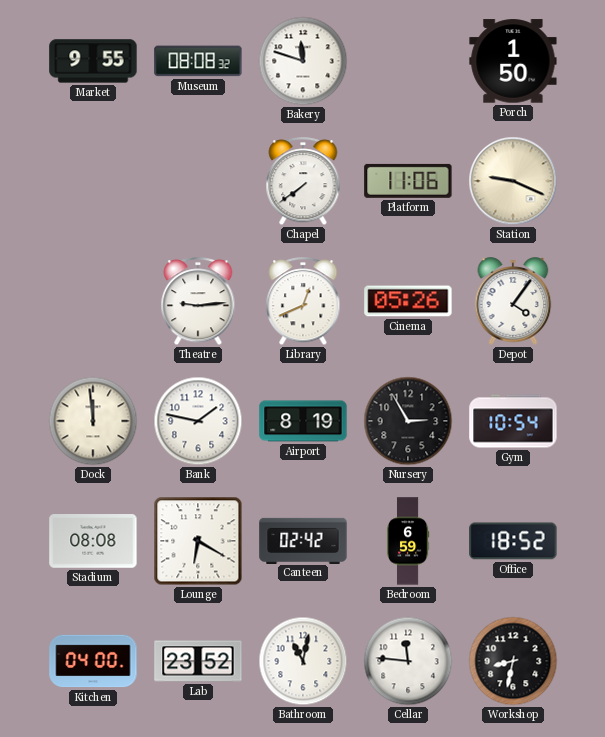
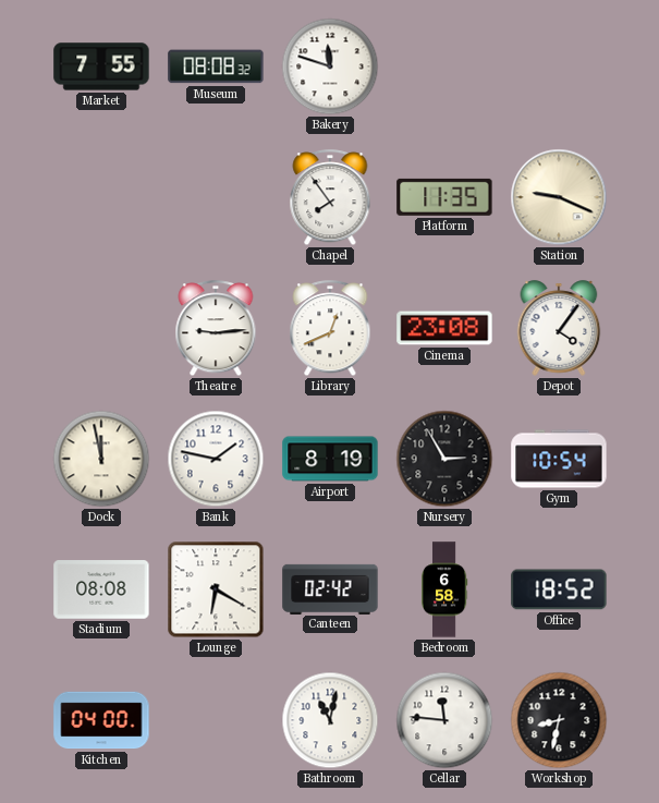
Market: 9:55 -> 7:55 (101, 66)
Porch: 1:50 -> none (513, 61)
Chapel: 7:39 -> 7:54 (330, 198)
Platform: 11:06 -> 11:35 (444, 197)
Cinema: 05:26 -> 23:08 (444, 328)
Dock: 11:59 -> 11:58 (101, 459)
Bedroom: 6:59 -> 6:58 (444, 589)
Lab: 23:52 -> none (198, 661)
